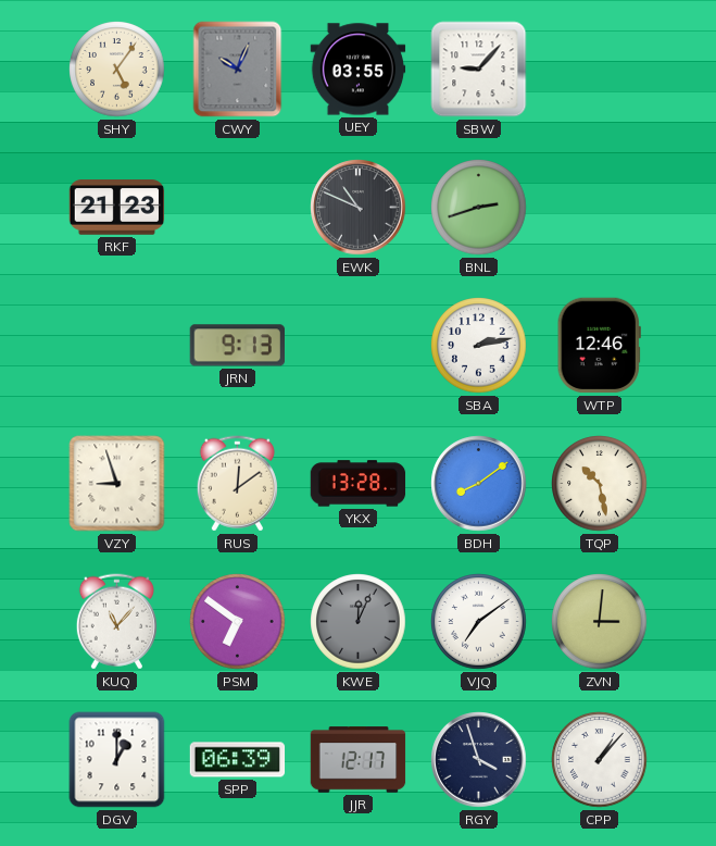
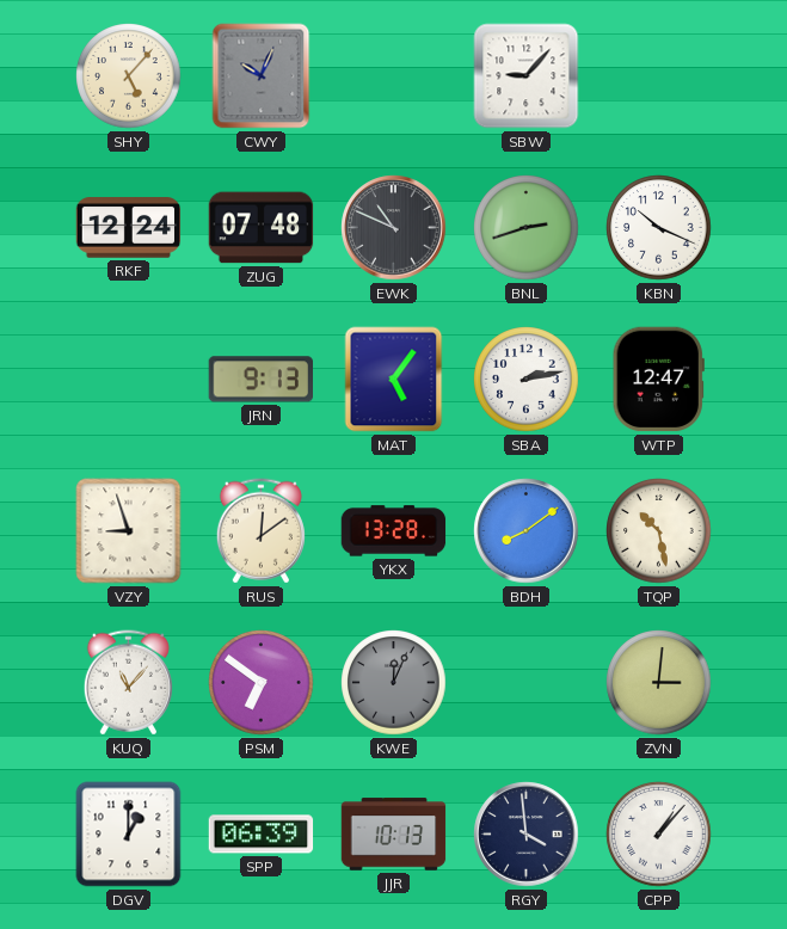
SHY: 5:06 -> 5:07 (129, 76)
UEY: 03:55 -> none (359, 70)
RKF: 21:23 -> 12:24 (129, 228)
ZUG: none -> 07:48 (262, 228)
KBN: none -> 10:19 (659, 228)
MAT: none -> 5:06 (394, 380)
WTP: 12:46 -> 12:47 (658, 380)
VJQ: 7:09 -> none (479, 622)
JJR: 12:17 -> 10:13 (394, 835)
RGY: 3:57 -> 3:59 (527, 835)
